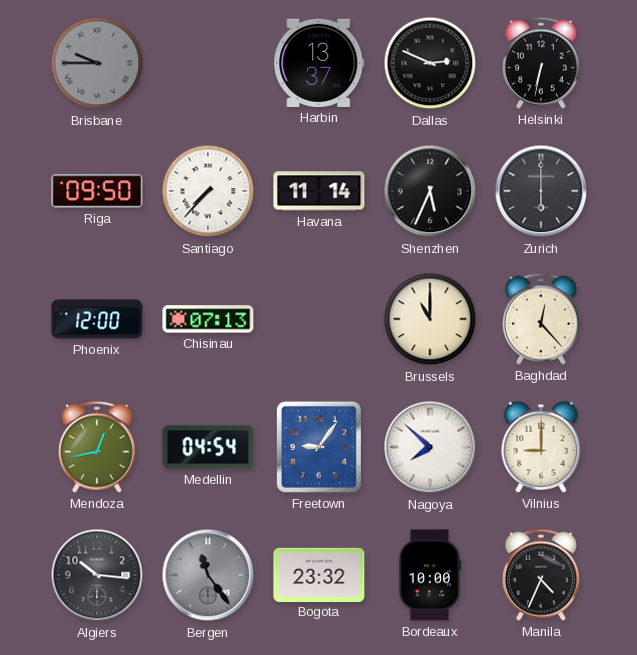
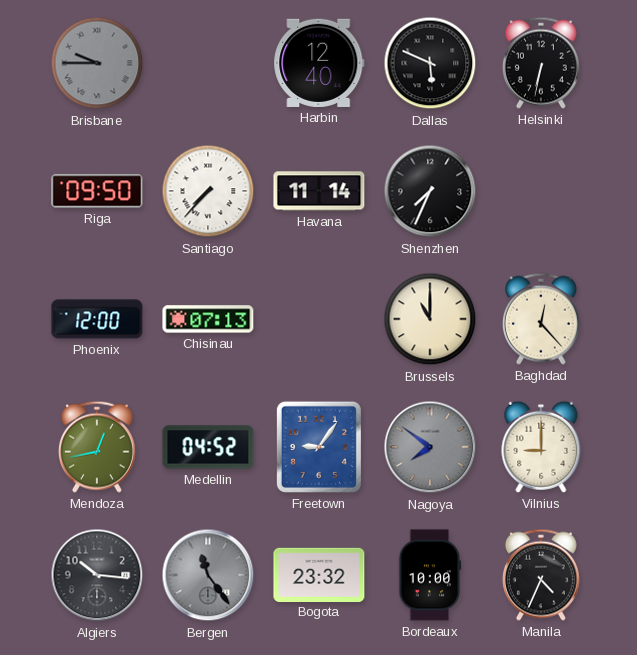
Harbin: 13:37 -> 12:40 (319, 63)
Dallas: 2:49 -> 5:49 (430, 63)
Shenzhen: 5:34 -> 7:34 (430, 191)
Zurich: 6:00 -> none (541, 191)
Medellin: 04:54 -> 04:52 (208, 447)
Nagoya: 7:52 -> 7:51 (430, 447)
Nagoya dial: white -> grey (430, 447)
